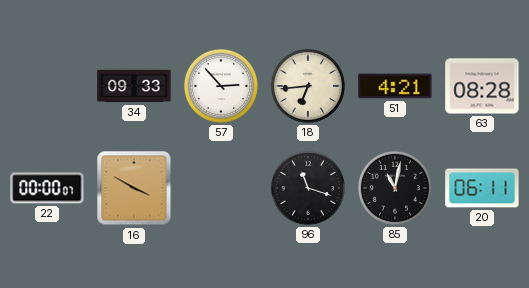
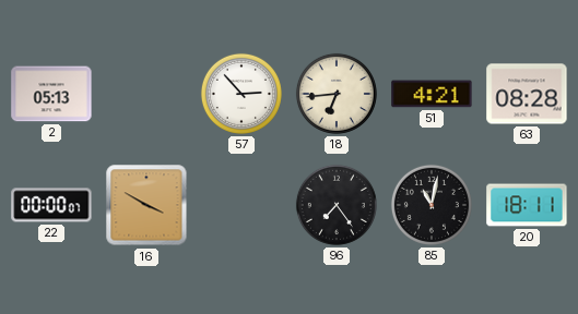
2: none -> 05:13 (51, 94)
34: 09:33 -> none (134, 86)
96: 11:18 -> 7:24 (337, 205)
20: 06:11 -> 18:11 (527, 205)
